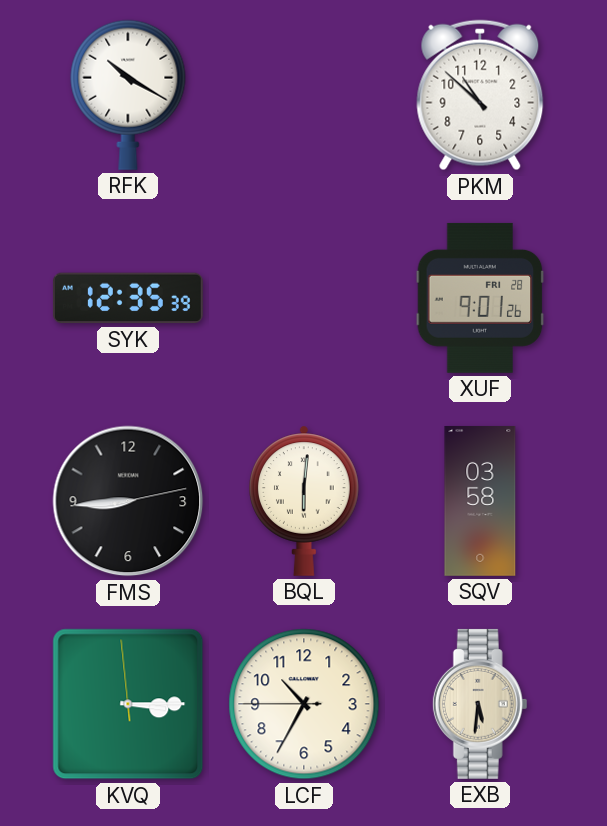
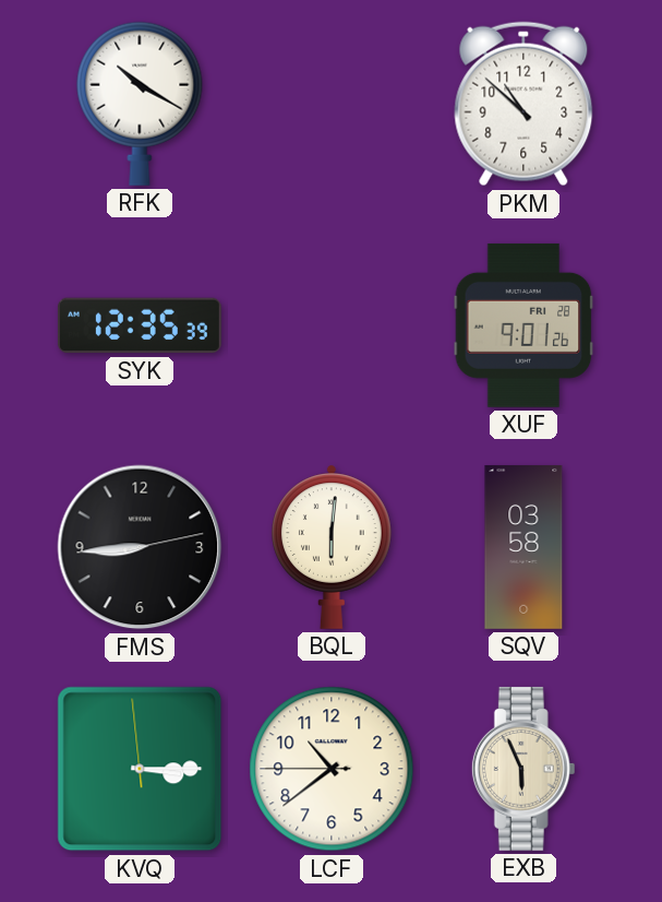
LCF: 10:34 -> 10:38 (332, 769)
EXB: 5:31 -> 5:56 (523, 769)
